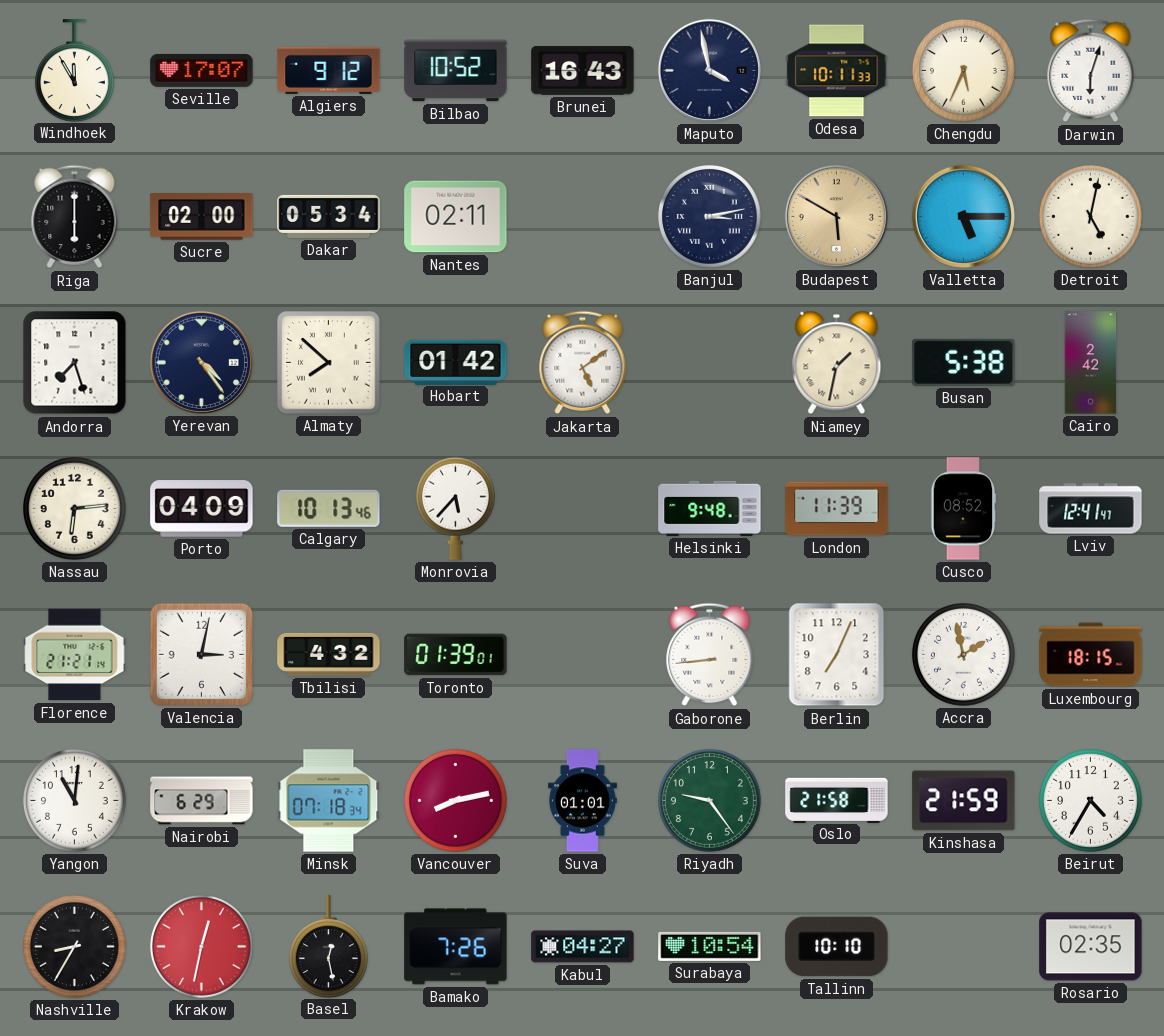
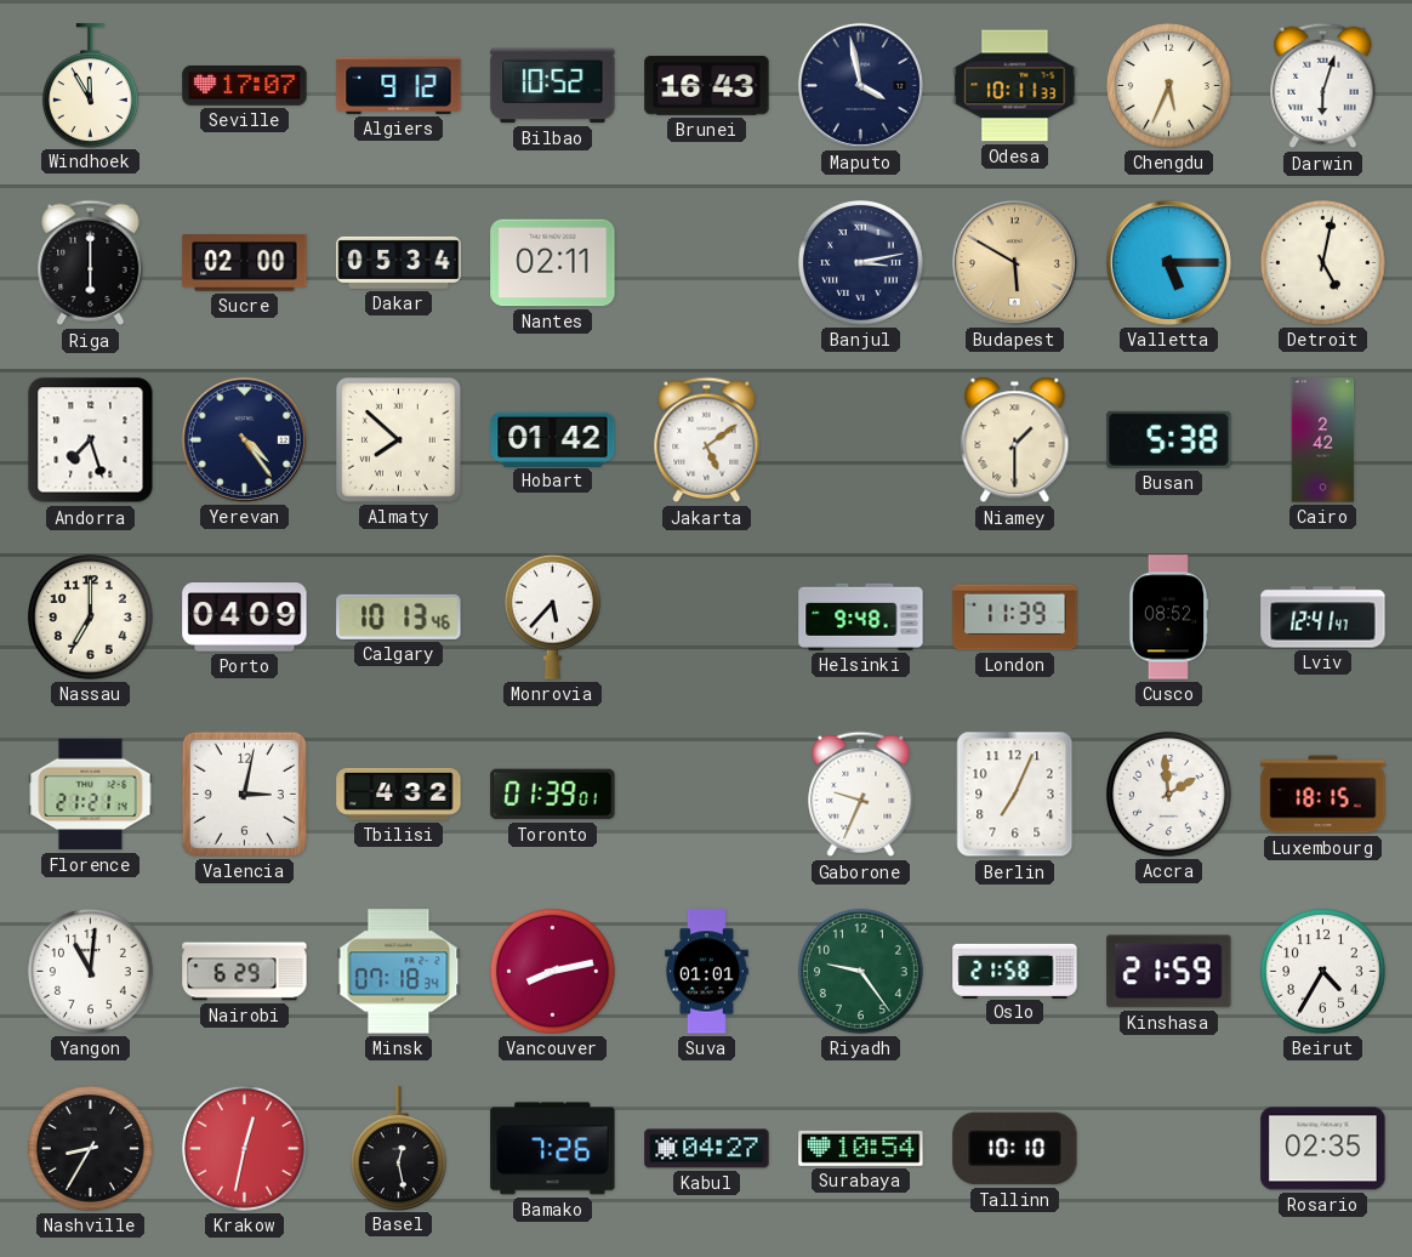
Niamey: 1:32 -> 1:30 (1015, 440)
Nassau: 6:14 -> 7:00 (90, 616)
Gaborone: 8:44 -> 9:34 (861, 795)
Accra: 1:58 -> 1:59 (1168, 794)
